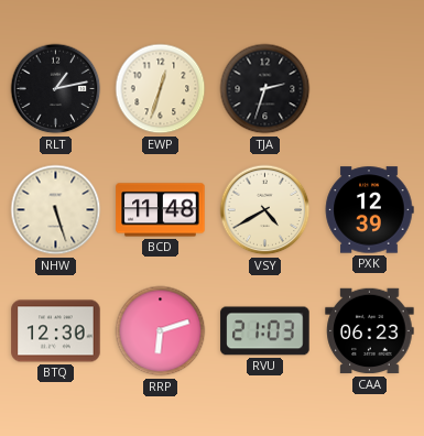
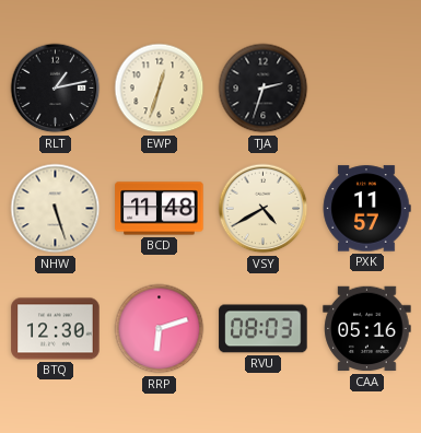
PXK: 12:39 -> 11:57 (366, 209)
RVU: 21:03 -> 08:03 (264, 329)
CAA: 06:23 -> 05:16 (367, 329)
